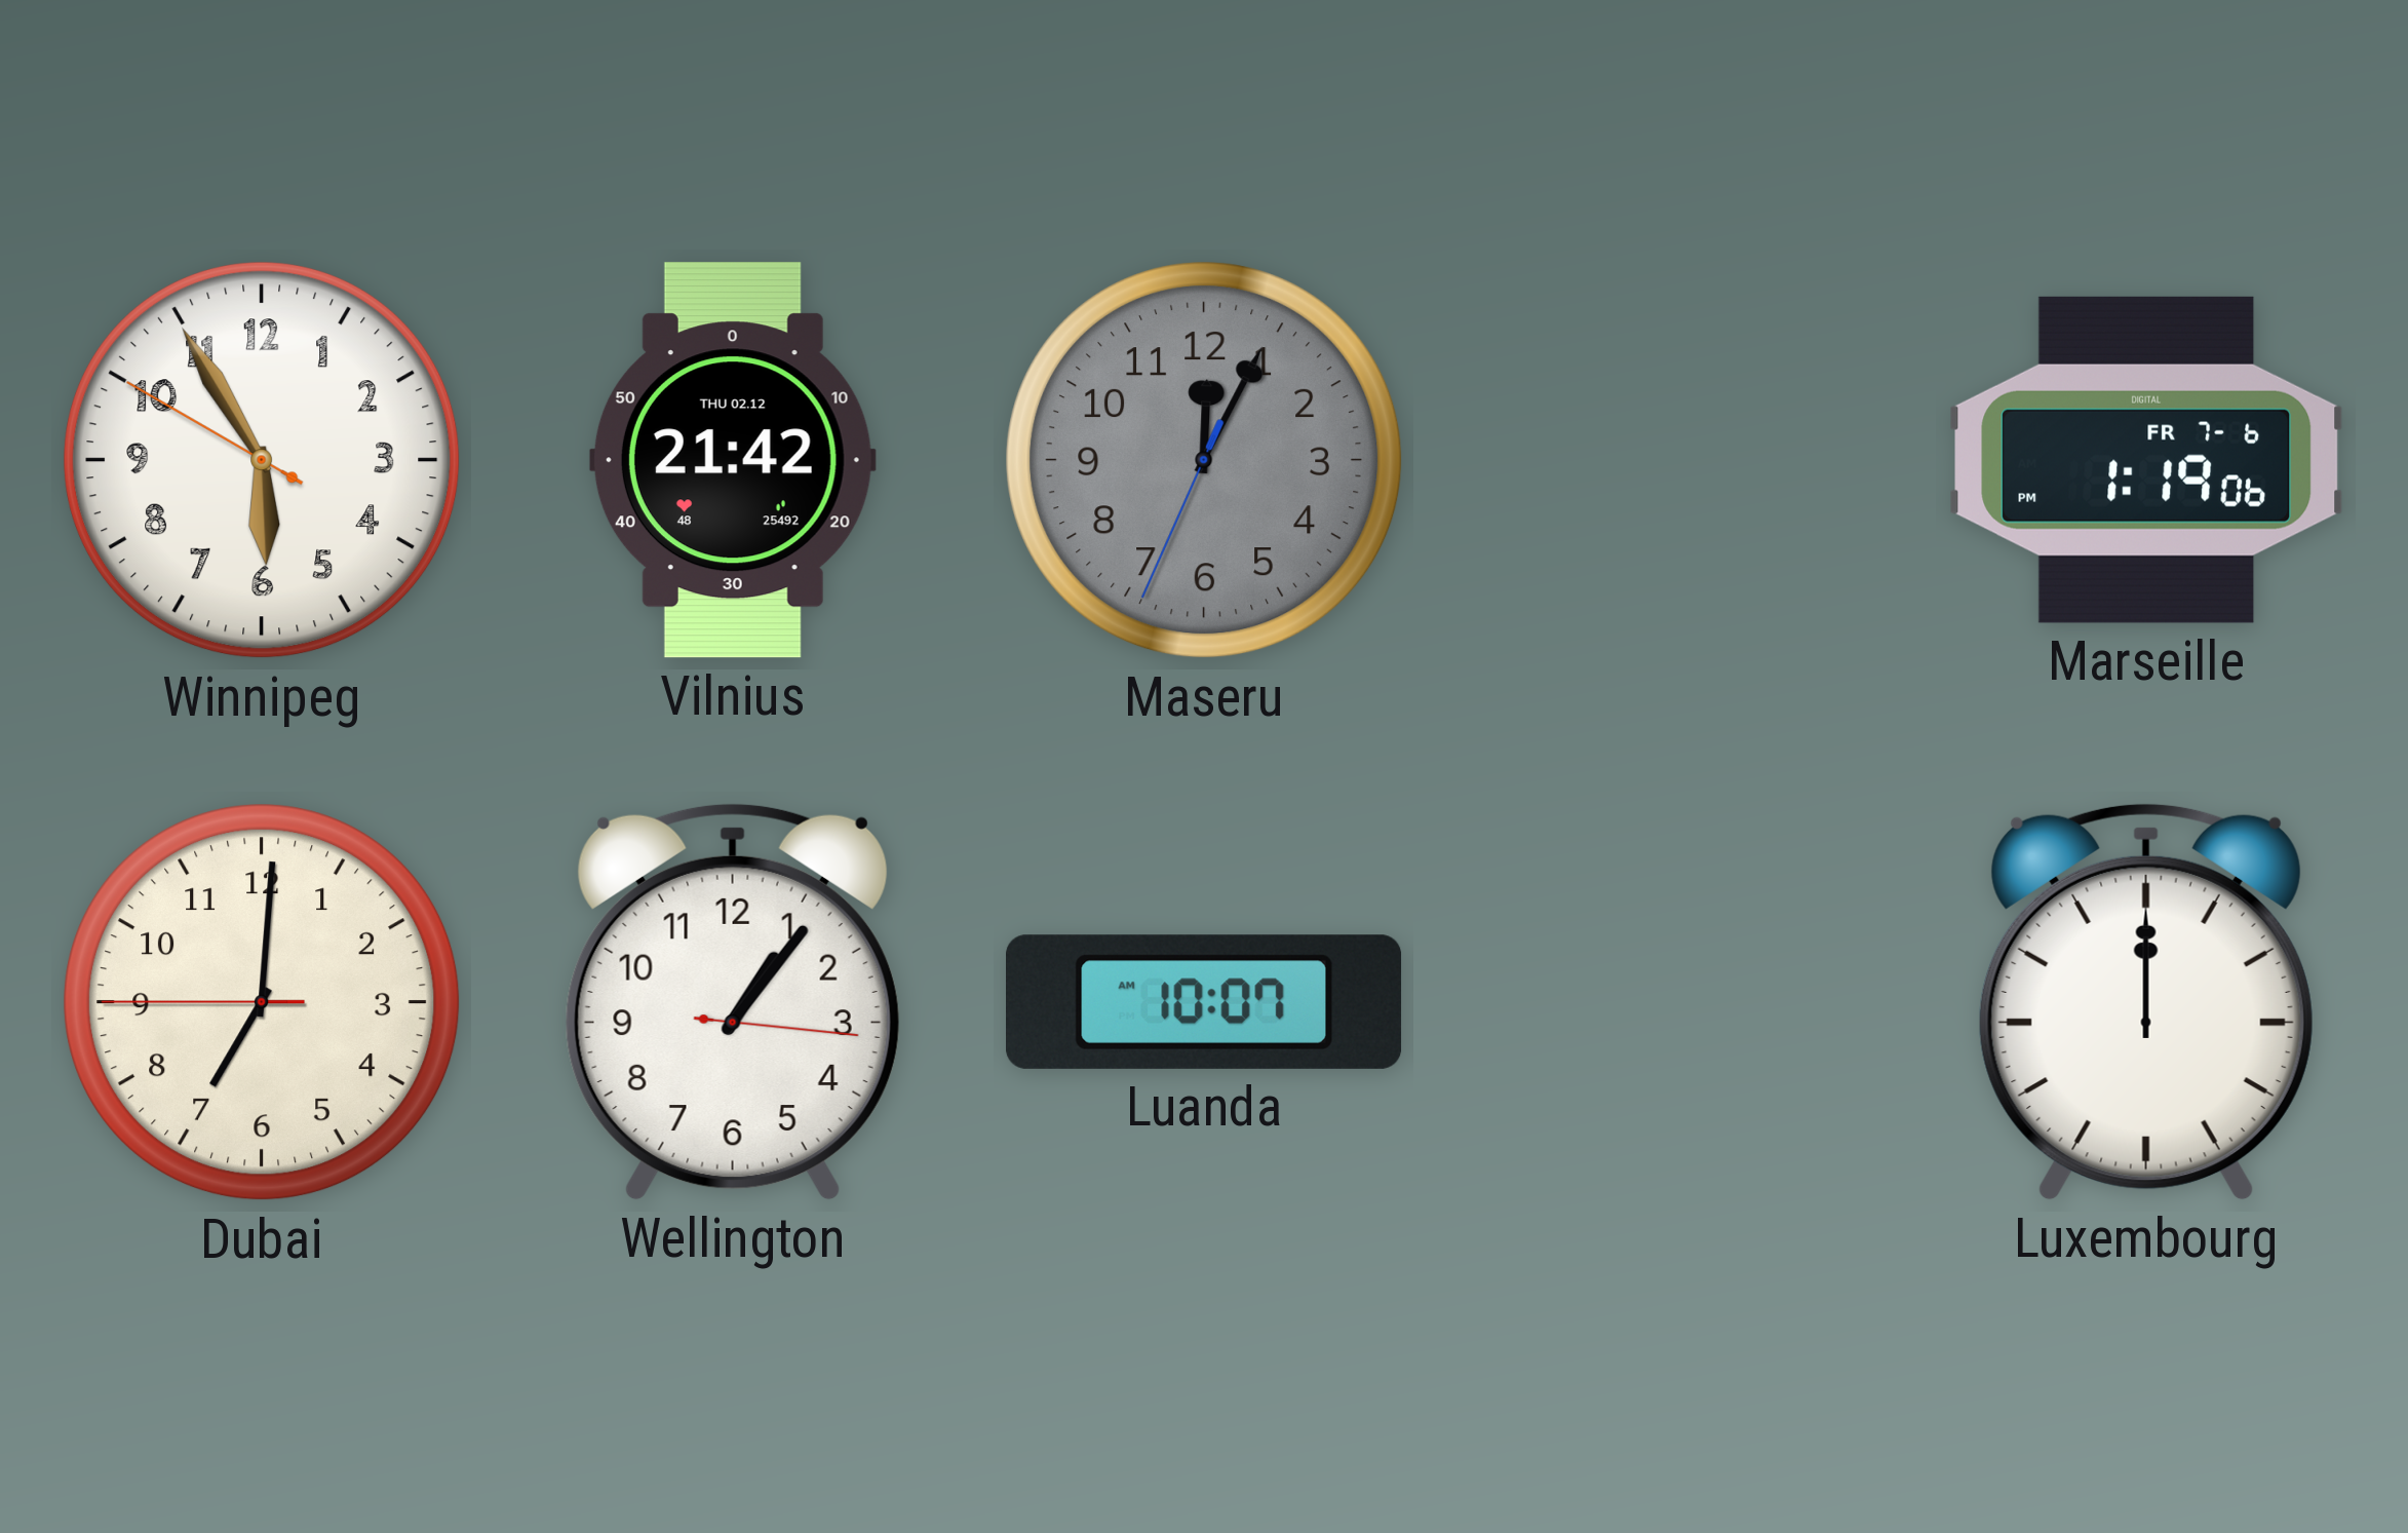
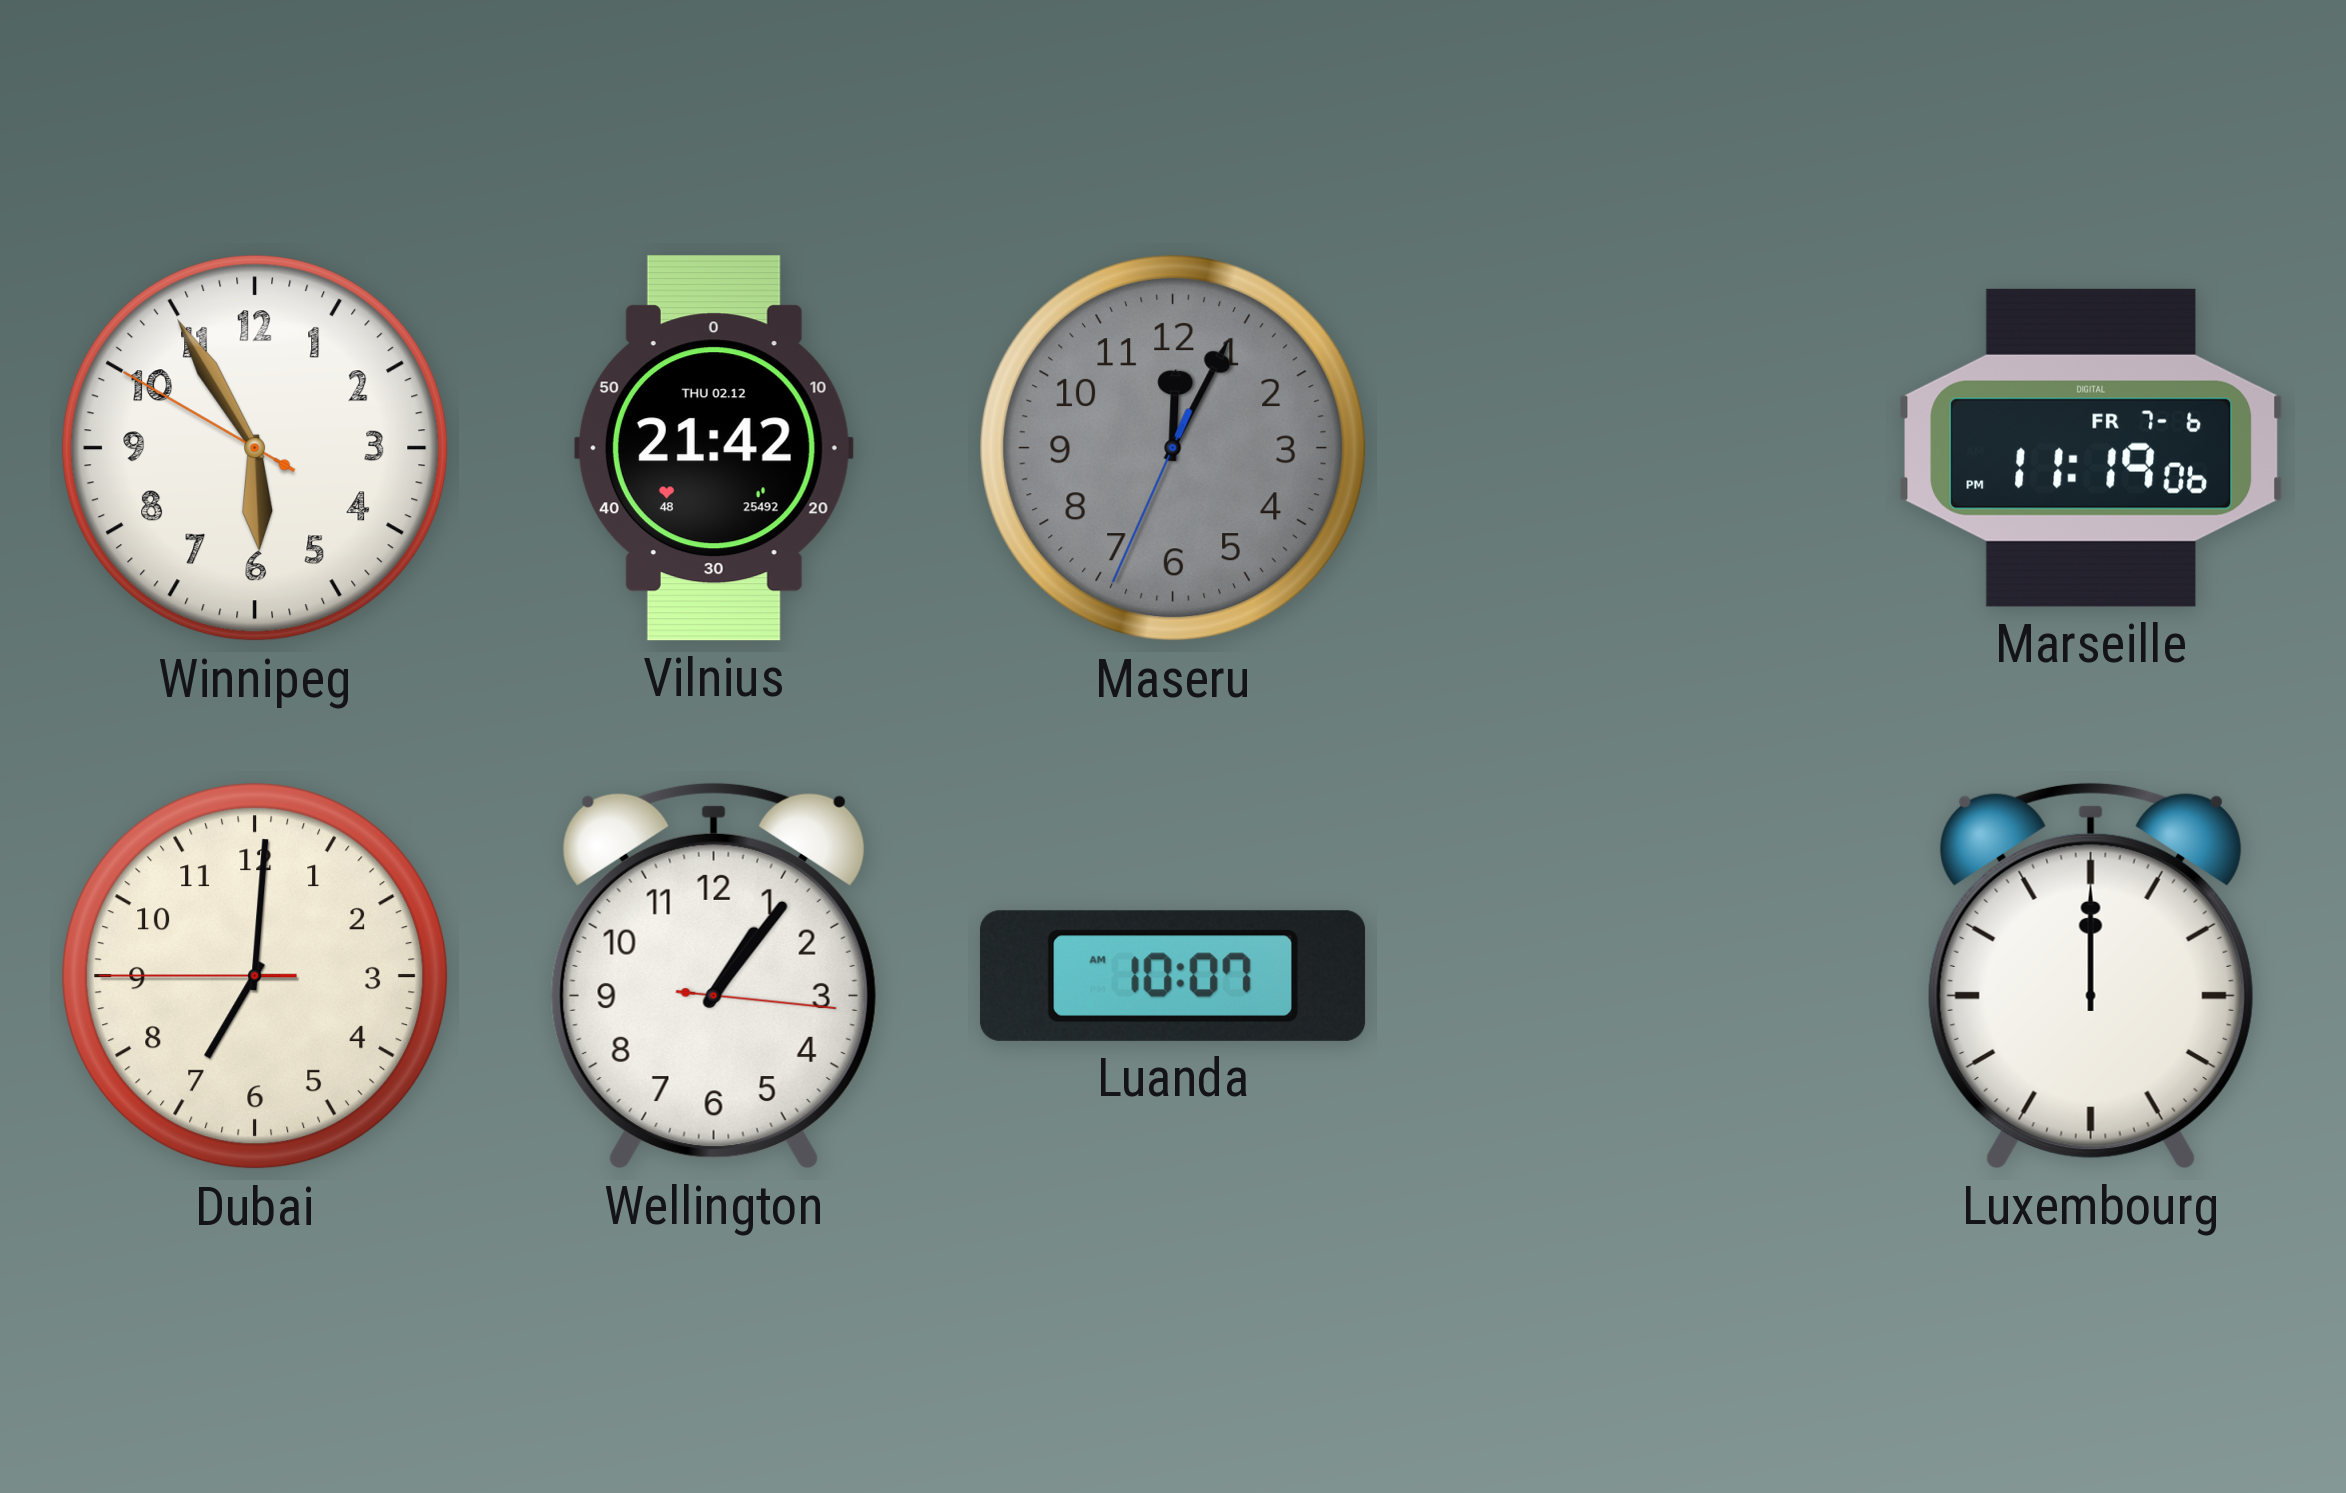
Marseille: 1:19 -> 11:19 (2091, 448)
